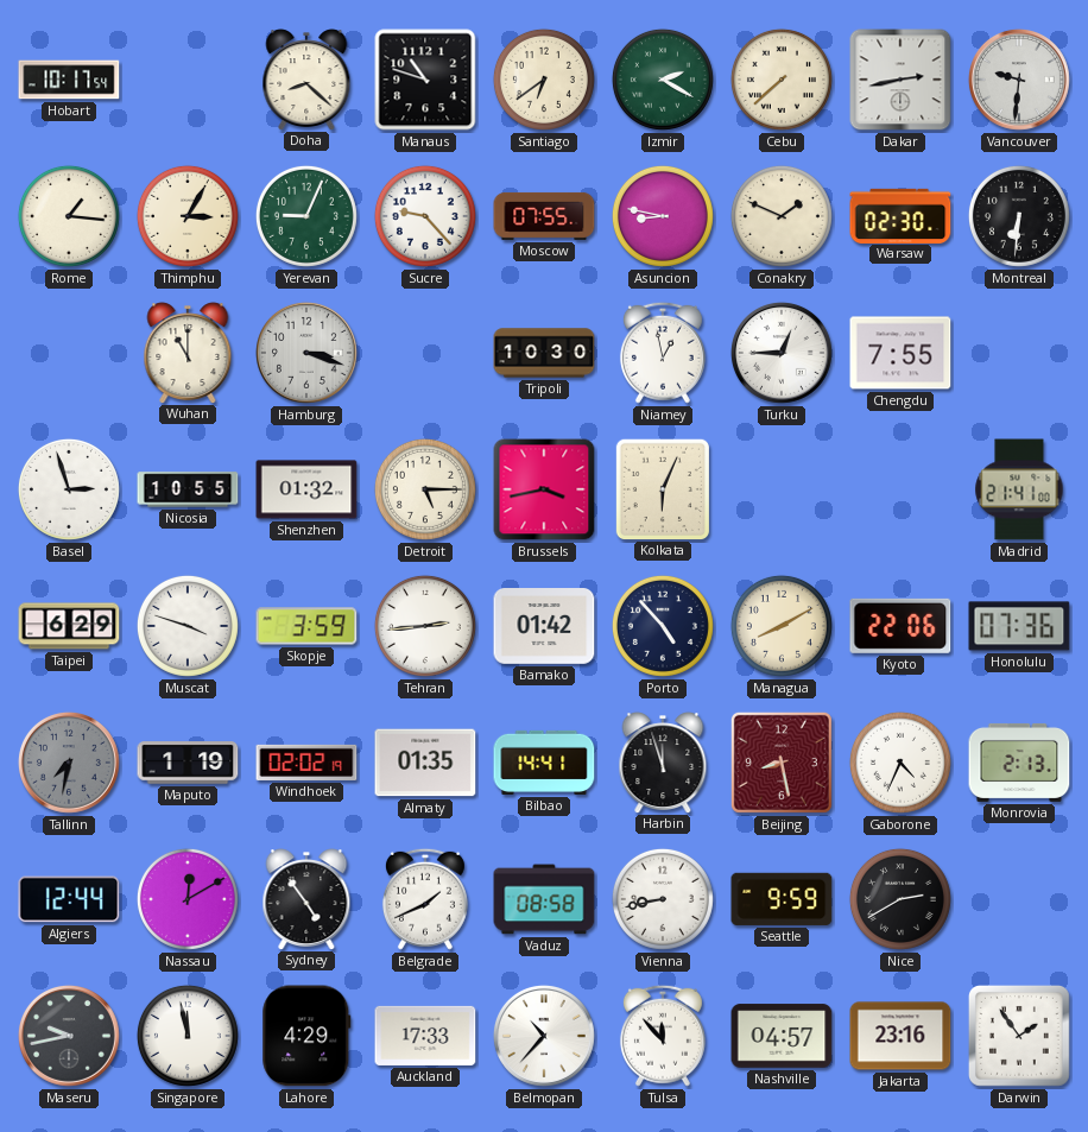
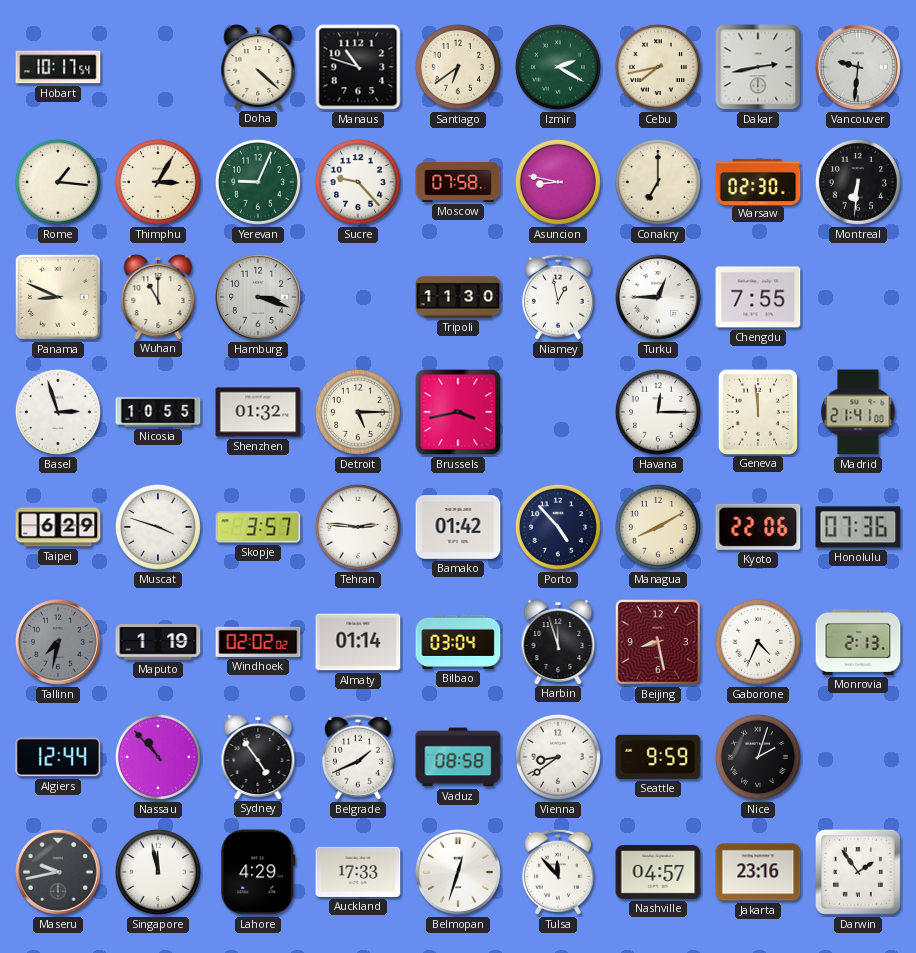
Doha: 8:22 -> 4:22 (258, 67)
Cebu: 7:38 -> 7:43 (658, 67)
Moscow: 07:55 -> 07:58 (458, 182)
Conakry: 1:49 -> 7:00 (658, 182)
Panama: none -> 8:49 (58, 297)
Tripoli: 10:30 -> 11:30 (458, 297)
Kolkata: 6:04 -> none (662, 488)
Havana: none -> 12:15 (658, 412)
Geneva: none -> 11:59 (757, 411)
Skopje: 3:59 -> 3:57 (258, 527)
Tehran: 2:44 -> 2:46 (358, 527)
Windhoek: 02:02:19 -> 02:02:02 (258, 642)
Almaty: 01:35 -> 01:14 (358, 642)
Bilbao: 14:41 -> 03:04 (458, 642)
Nassau: 12:10 -> 10:53 (158, 757)
Vienna: 8:43 -> 8:39 (558, 757)
Nice: 2:40 -> 2:03 (758, 757)
Belmopan: 10:37 -> 12:33 (458, 872)
